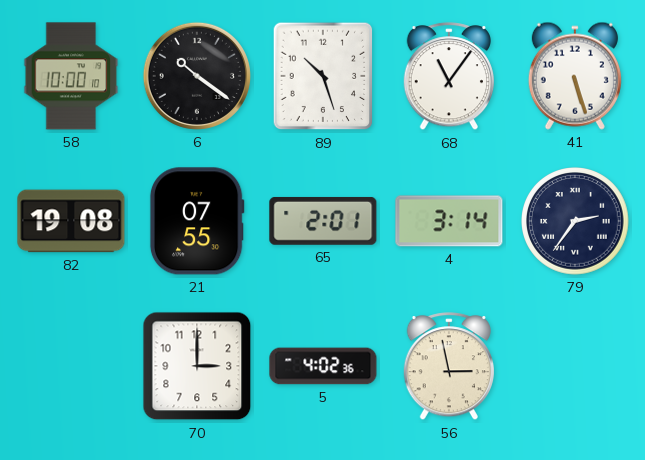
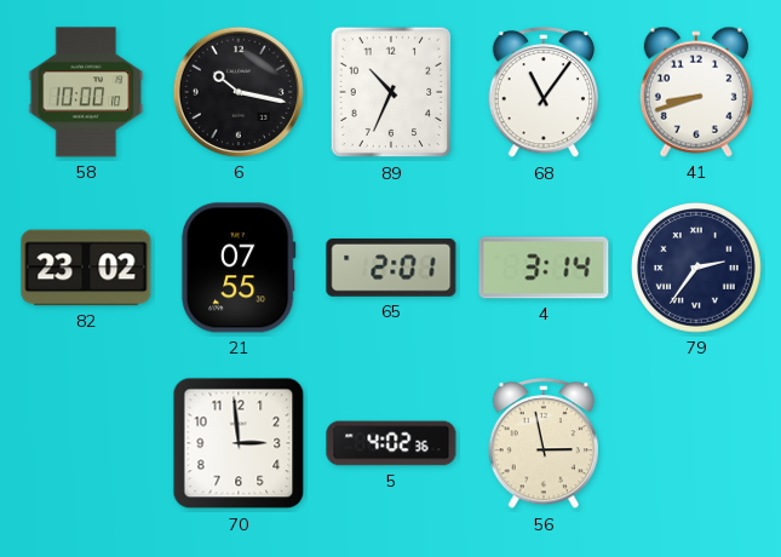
6: 10:21 -> 10:17 (239, 92)
89: 10:27 -> 10:34 (391, 92)
41: 5:27 -> 8:42 (696, 92)
82: 19:08 -> 23:02 (86, 268)
70: 3:00 -> 2:59 (239, 443)
